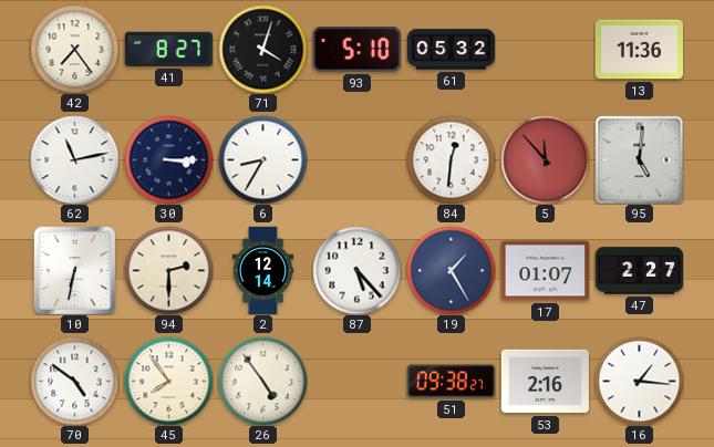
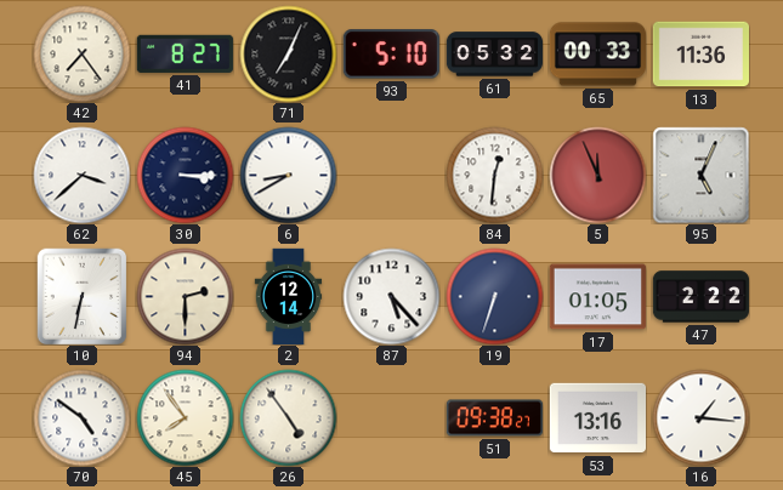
71: 4:03 -> 7:04 (288, 53)
65: none -> 00:33 (597, 55)
62: 11:13 -> 3:38 (81, 175)
6: 8:35 -> 8:40 (288, 175)
5: 11:53 -> 11:56 (597, 175)
95: 5:01 -> 5:04 (700, 175)
19: 1:25 -> 6:33 (494, 296)
17: 01:07 -> 01:05 (597, 297)
47: 2:27 -> 2:22 (700, 297)
53: 2:16 -> 13:16 (597, 418)
